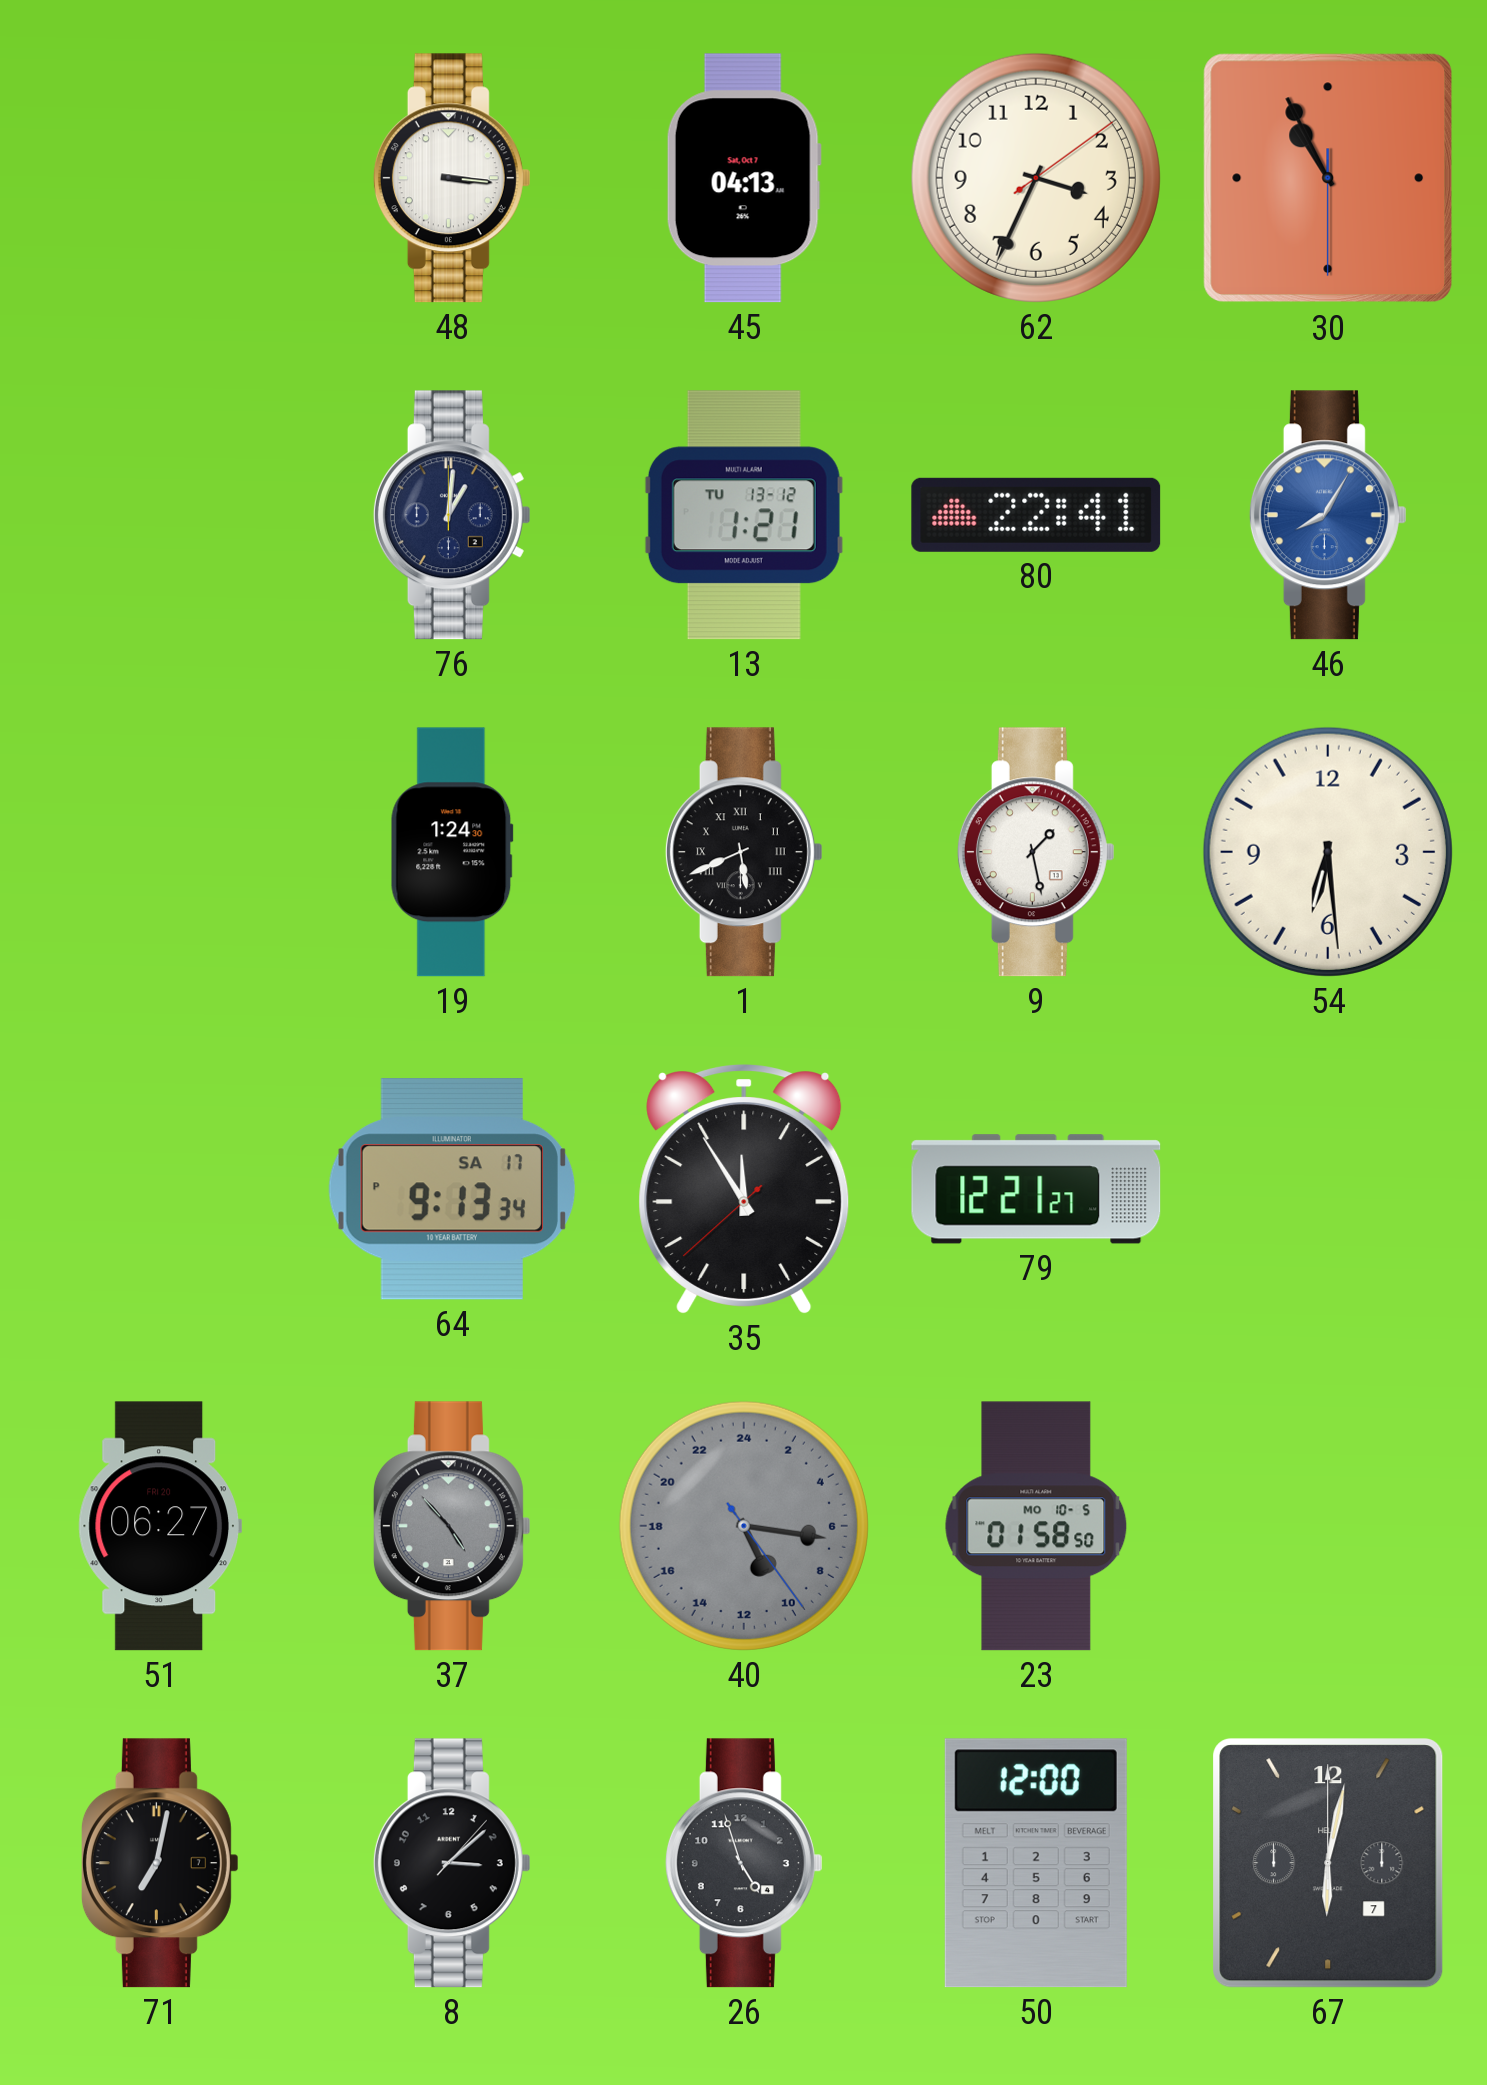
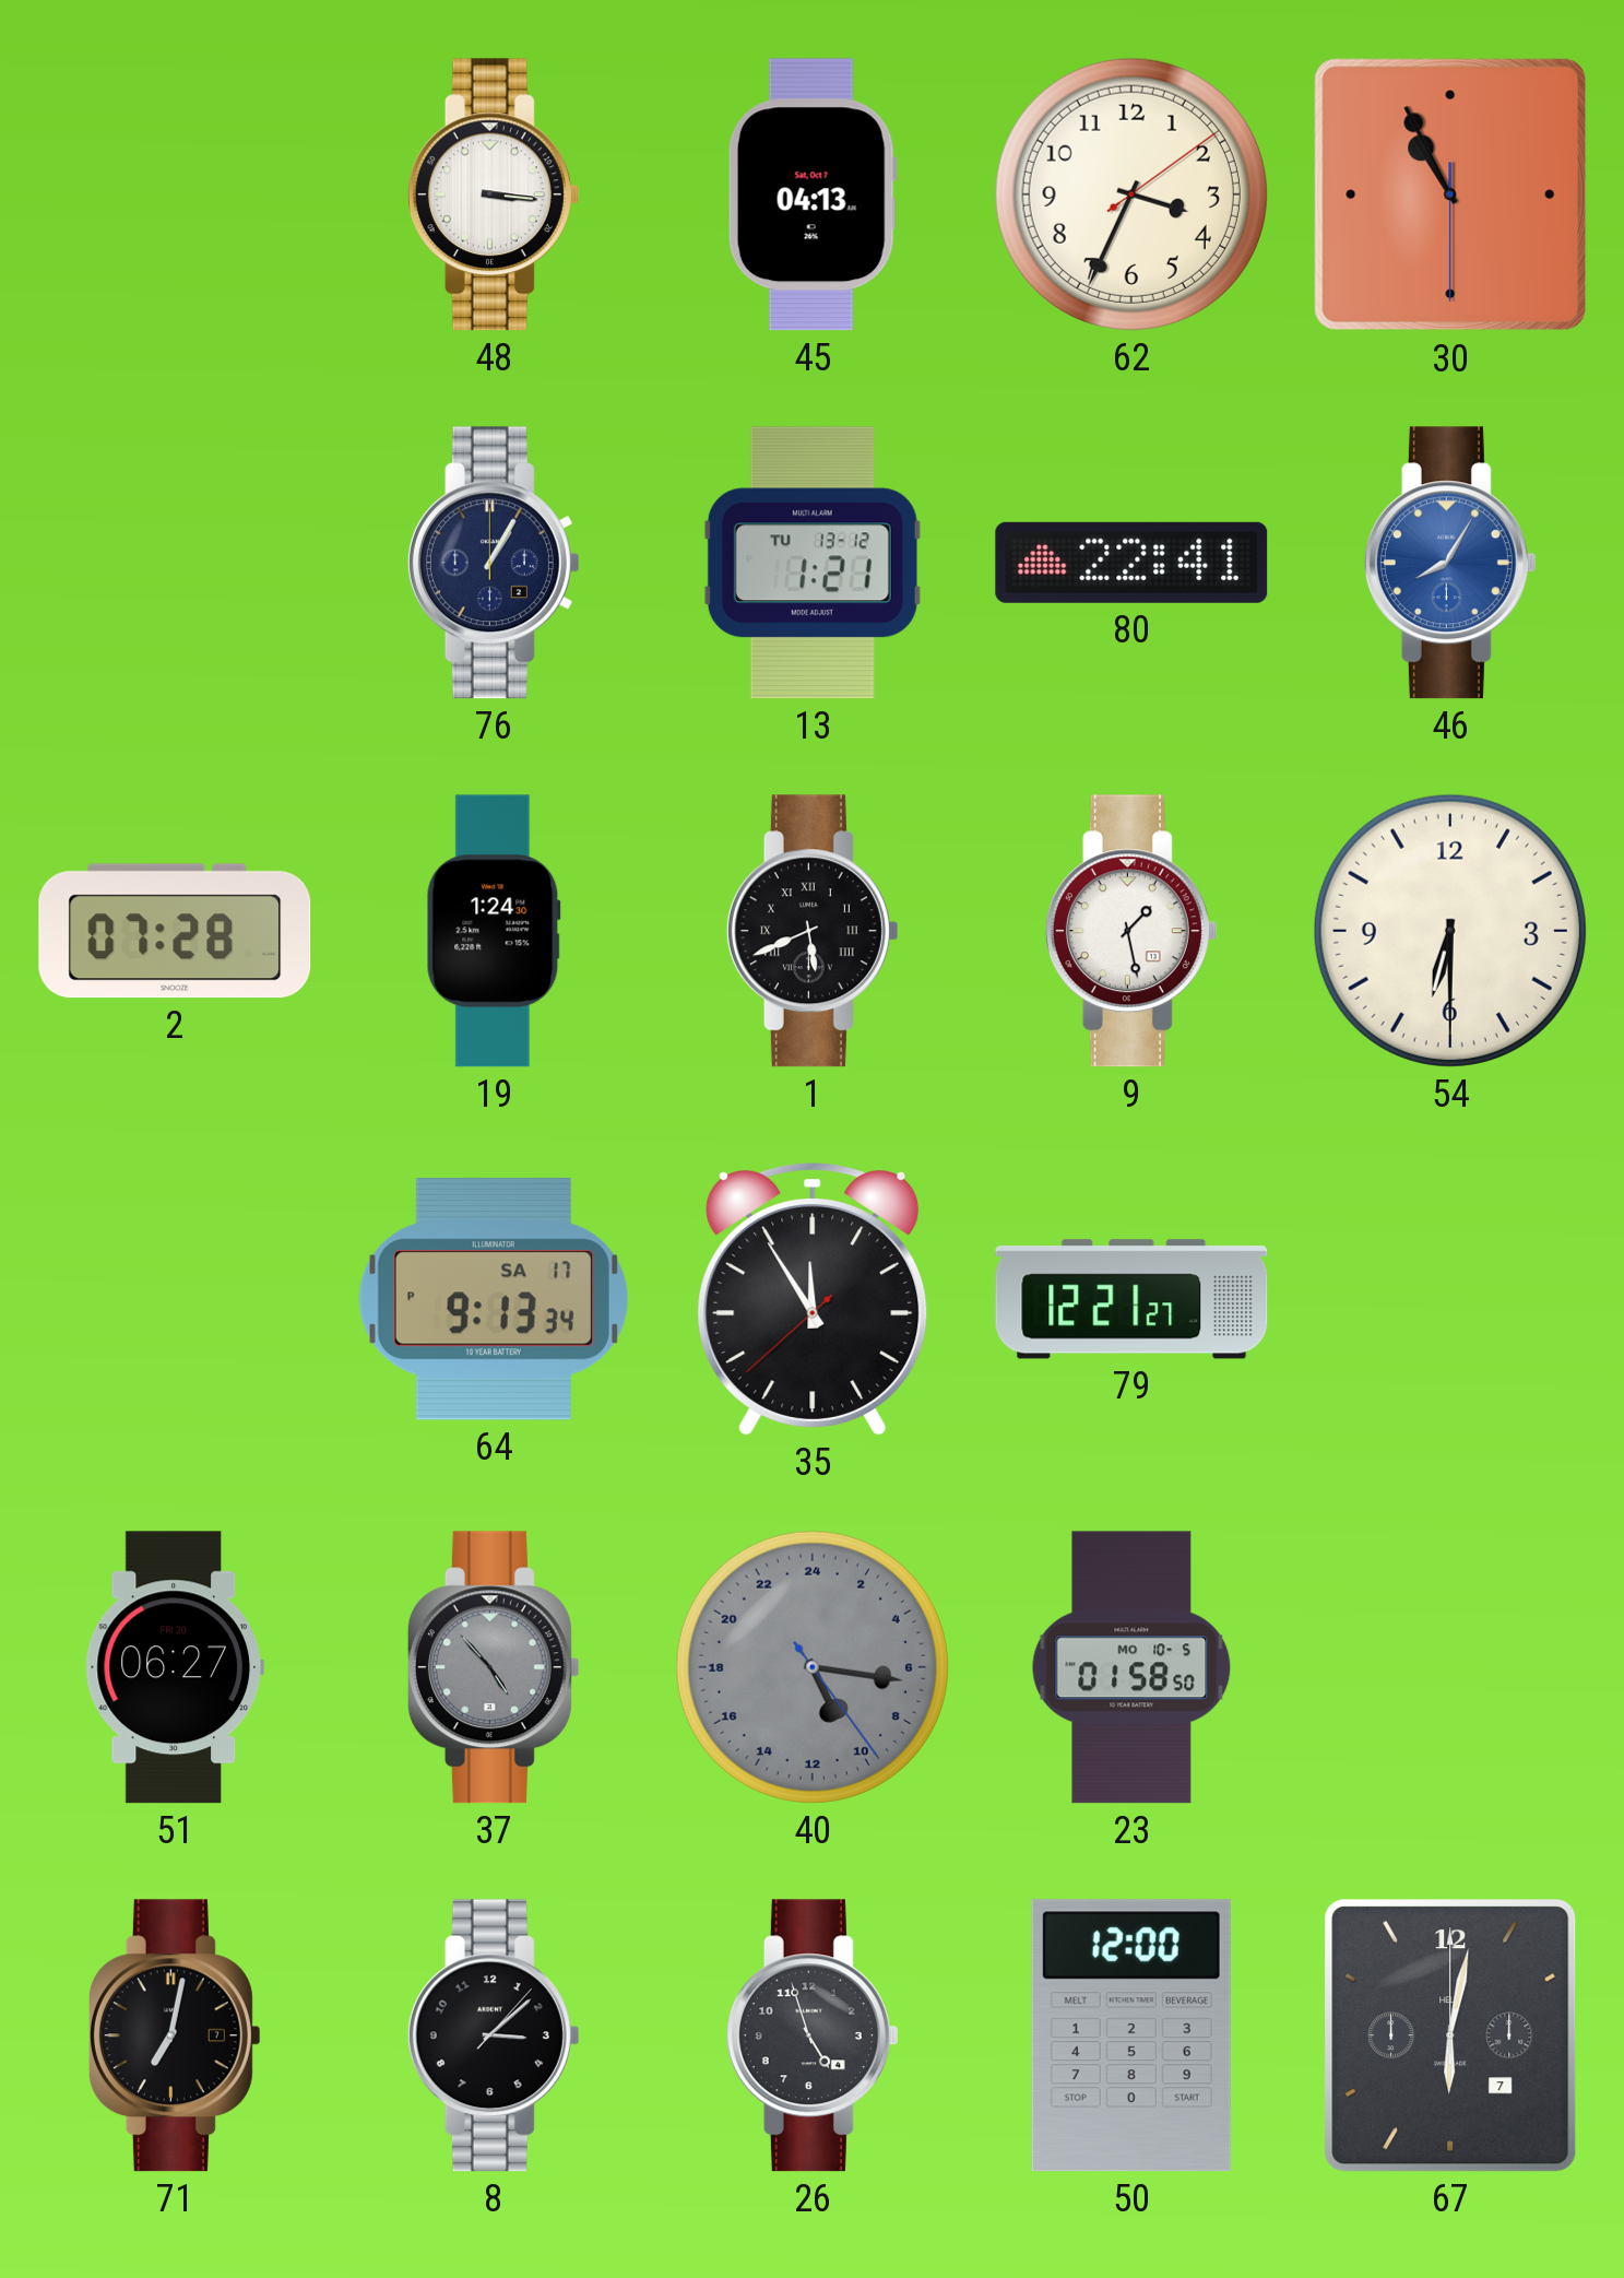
76: 1:01 -> 1:05 (494, 563)
2: none -> 07:28 (175, 931)
54: 6:29 -> 6:30 (1450, 931)
